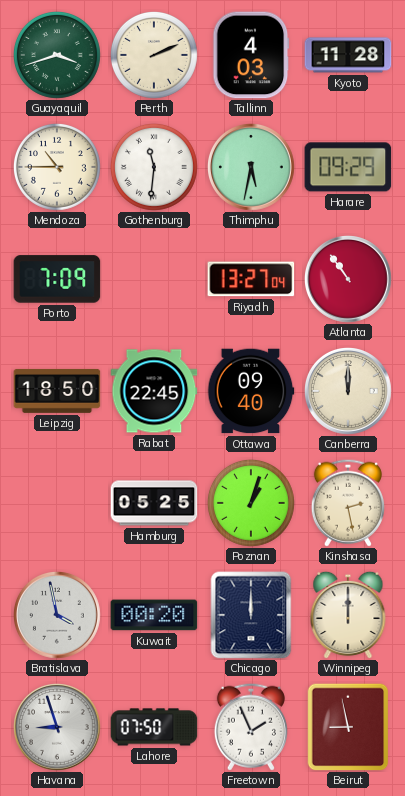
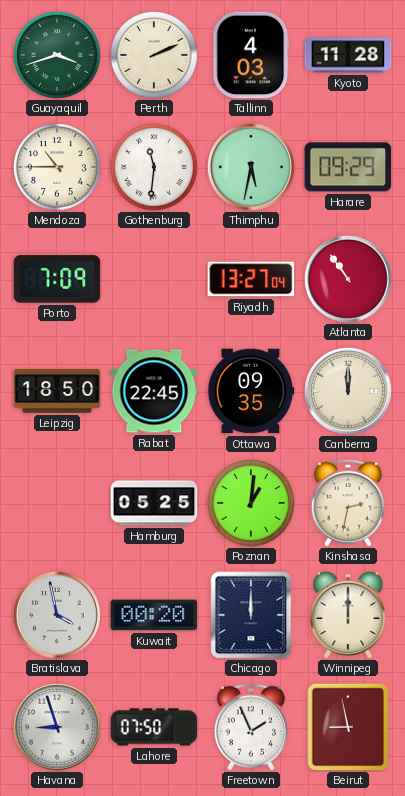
Ottawa: 09:40 -> 09:35 (251, 391)
Poznan: 1:03 -> 1:01 (251, 503)
Kinshasa: 2:28 -> 2:32 (348, 503)
